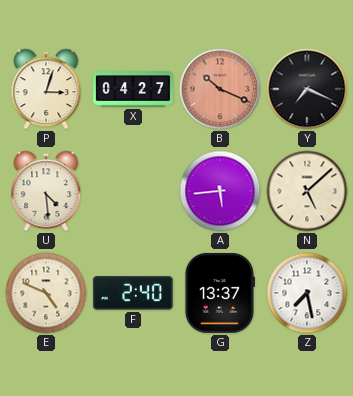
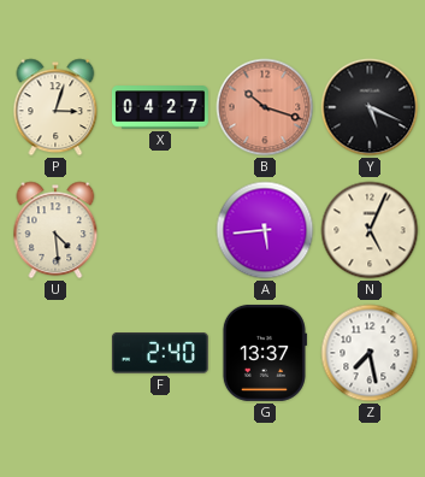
B: 10:19 -> 10:18 (265, 107)
Y: 7:19 -> 5:19 (370, 107)
N: 5:08 -> 5:04 (370, 230)
E: 4:49 -> none (46, 293)
